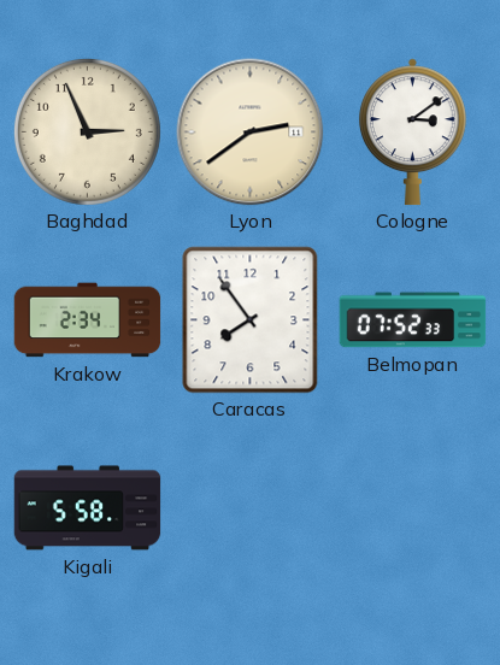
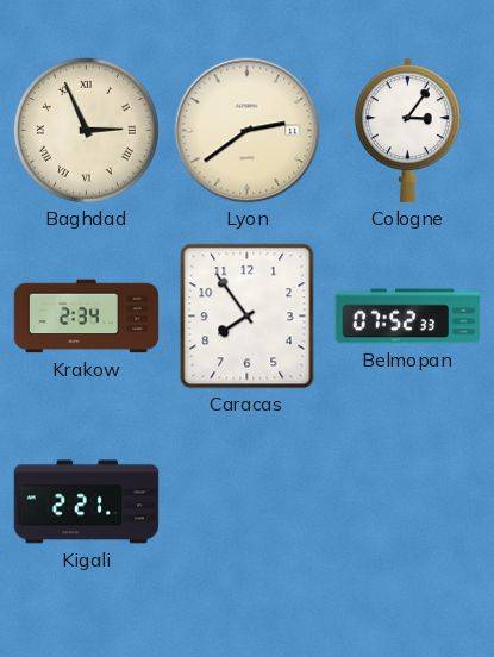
Baghdad numerals: Arabic -> Roman (86, 130)
Cologne: 3:09 -> 3:06 (407, 131)
Kigali: 5:58 -> 2:21 (87, 502)
